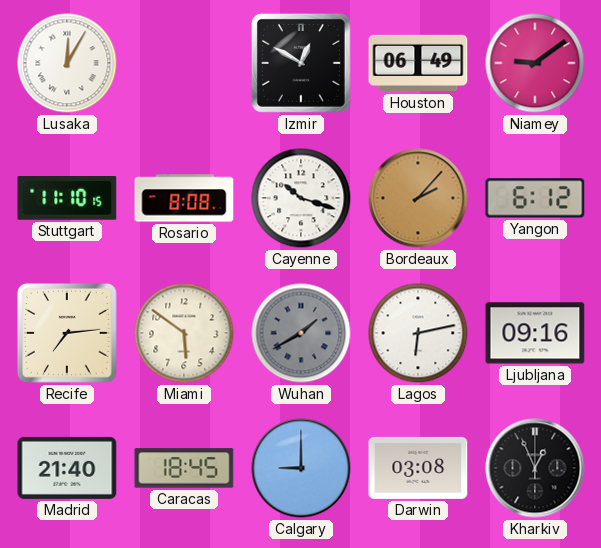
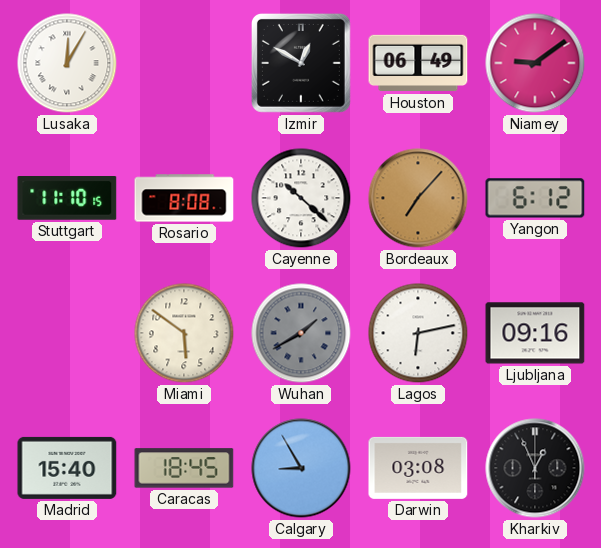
Cayenne: 10:18 -> 10:22 (301, 198)
Bordeaux: 2:07 -> 7:07 (418, 198)
Recife: 7:14 -> none (68, 334)
Madrid: 21:40 -> 15:40 (67, 468)
Calgary: 9:00 -> 8:55 (301, 468)
